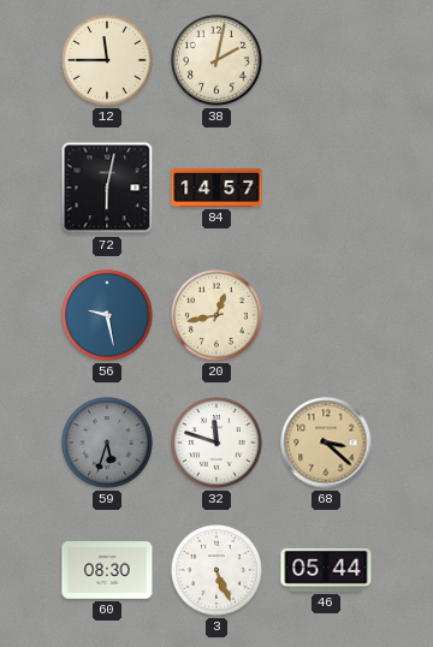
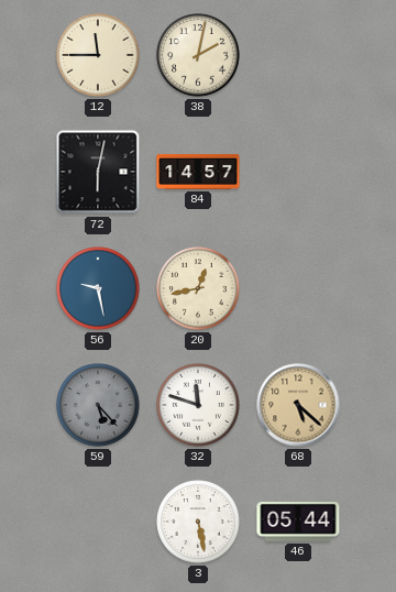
59: 5:33 -> 5:23 (98, 405)
68: 3:22 -> 5:22 (298, 405)
60: 08:30 -> none (107, 570)
3: 5:26 -> 5:28 (198, 522)
